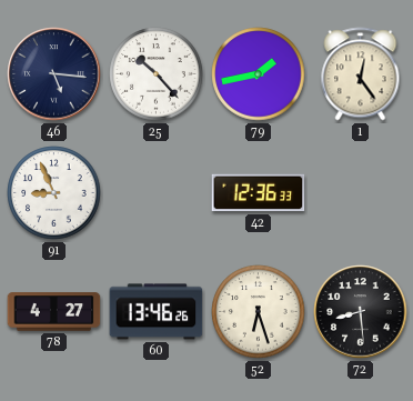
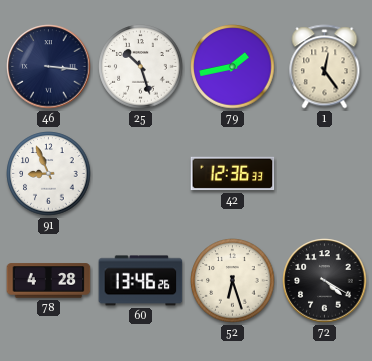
46: 5:16 -> 3:16 (49, 67)
25: 10:23 -> 10:27 (141, 67)
78: 4:27 -> 4:28 (49, 281)
72: 8:29 -> 4:20 (325, 281)
